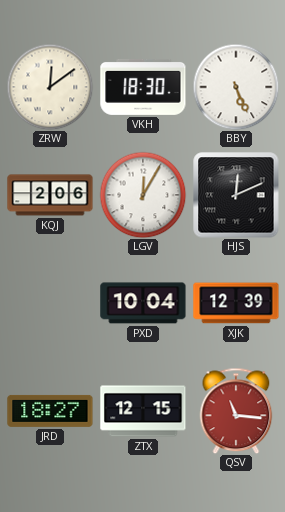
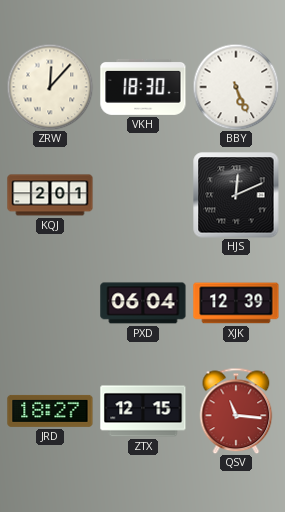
ZRW: 12:09 -> 12:07 (50, 87)
KQJ: 2:06 -> 2:01 (50, 195)
LGV: 12:05 -> none (143, 195)
PXD: 10:04 -> 06:04 (143, 303)
